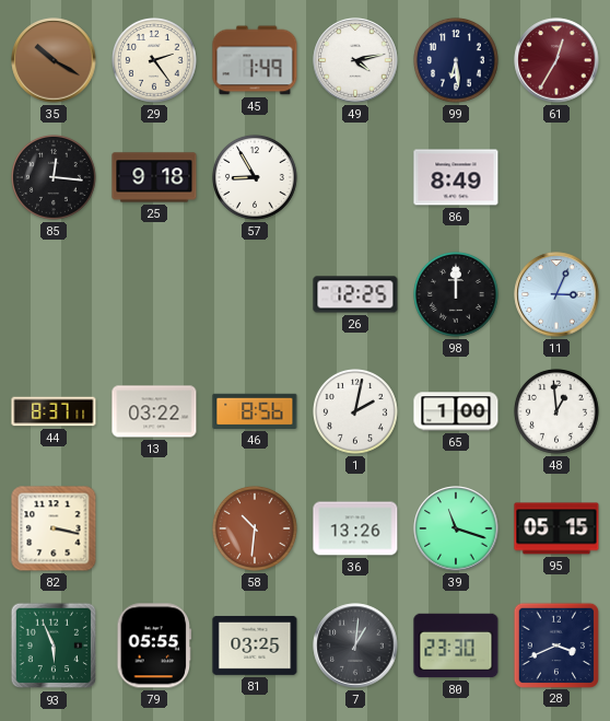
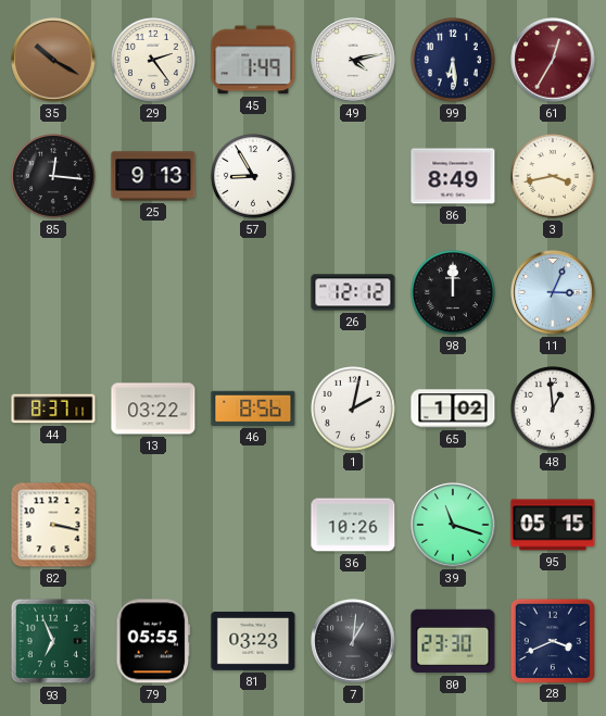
25: 9:18 -> 9:13 (153, 176)
3: none -> 3:43 (554, 177)
26: 12:25 -> 12:12 (353, 292)
65: 1:00 -> 1:02 (453, 409)
58: 10:31 -> none (256, 530)
36: 13:26 -> 10:26 (353, 525)
93: 5:56 -> 6:56 (53, 641)
81: 03:25 -> 03:23 (253, 641)
